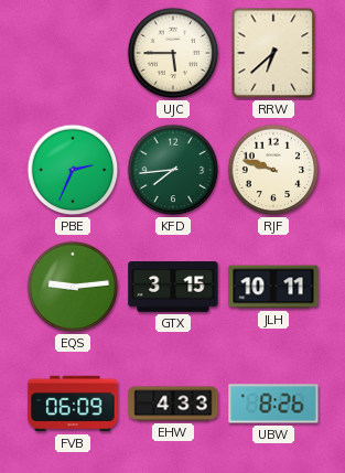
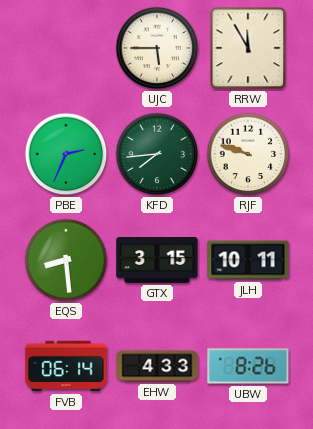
RRW: 6:38 -> 11:55 (248, 48)
EQS: 9:14 -> 8:29 (66, 260)
FVB: 06:09 -> 06:14 (66, 366)
